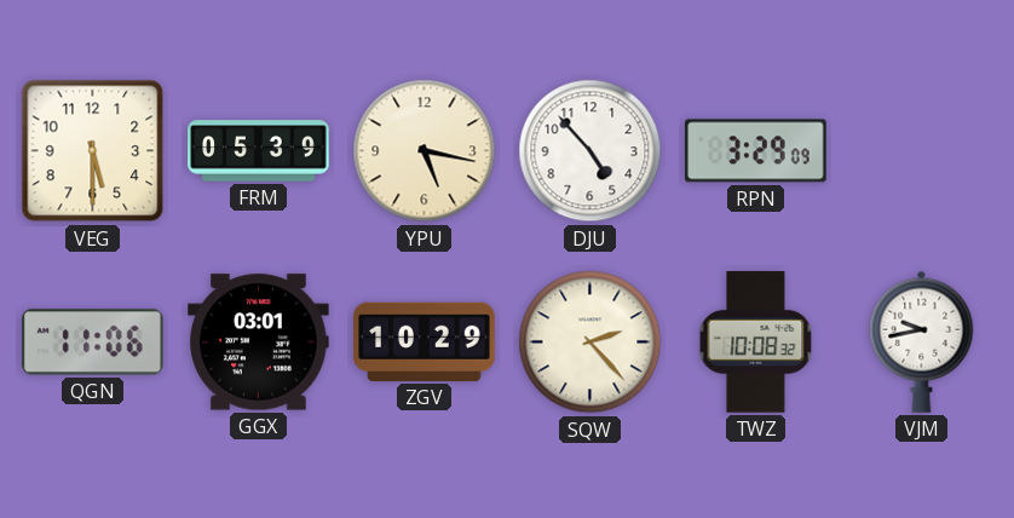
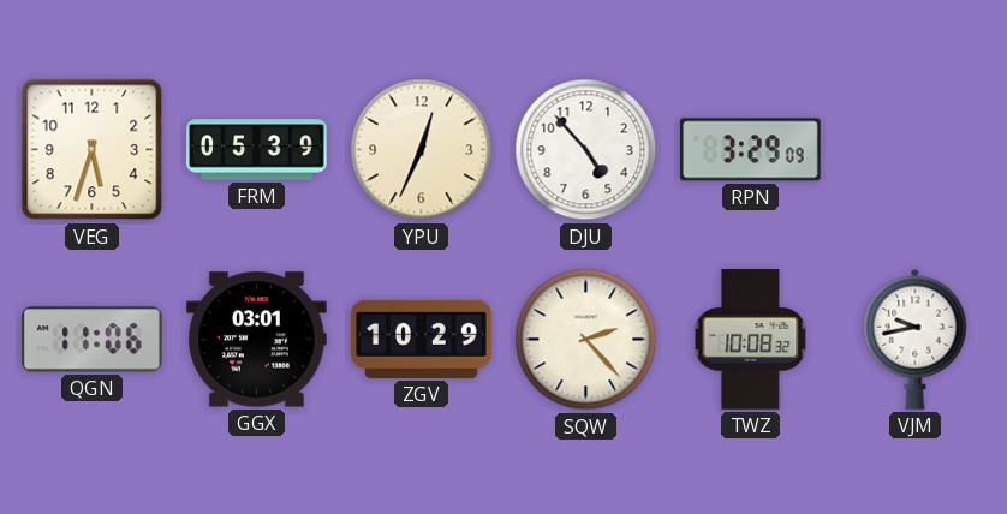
VEG: 5:30 -> 5:33 (93, 150)
YPU: 5:17 -> 12:34 (422, 150)
